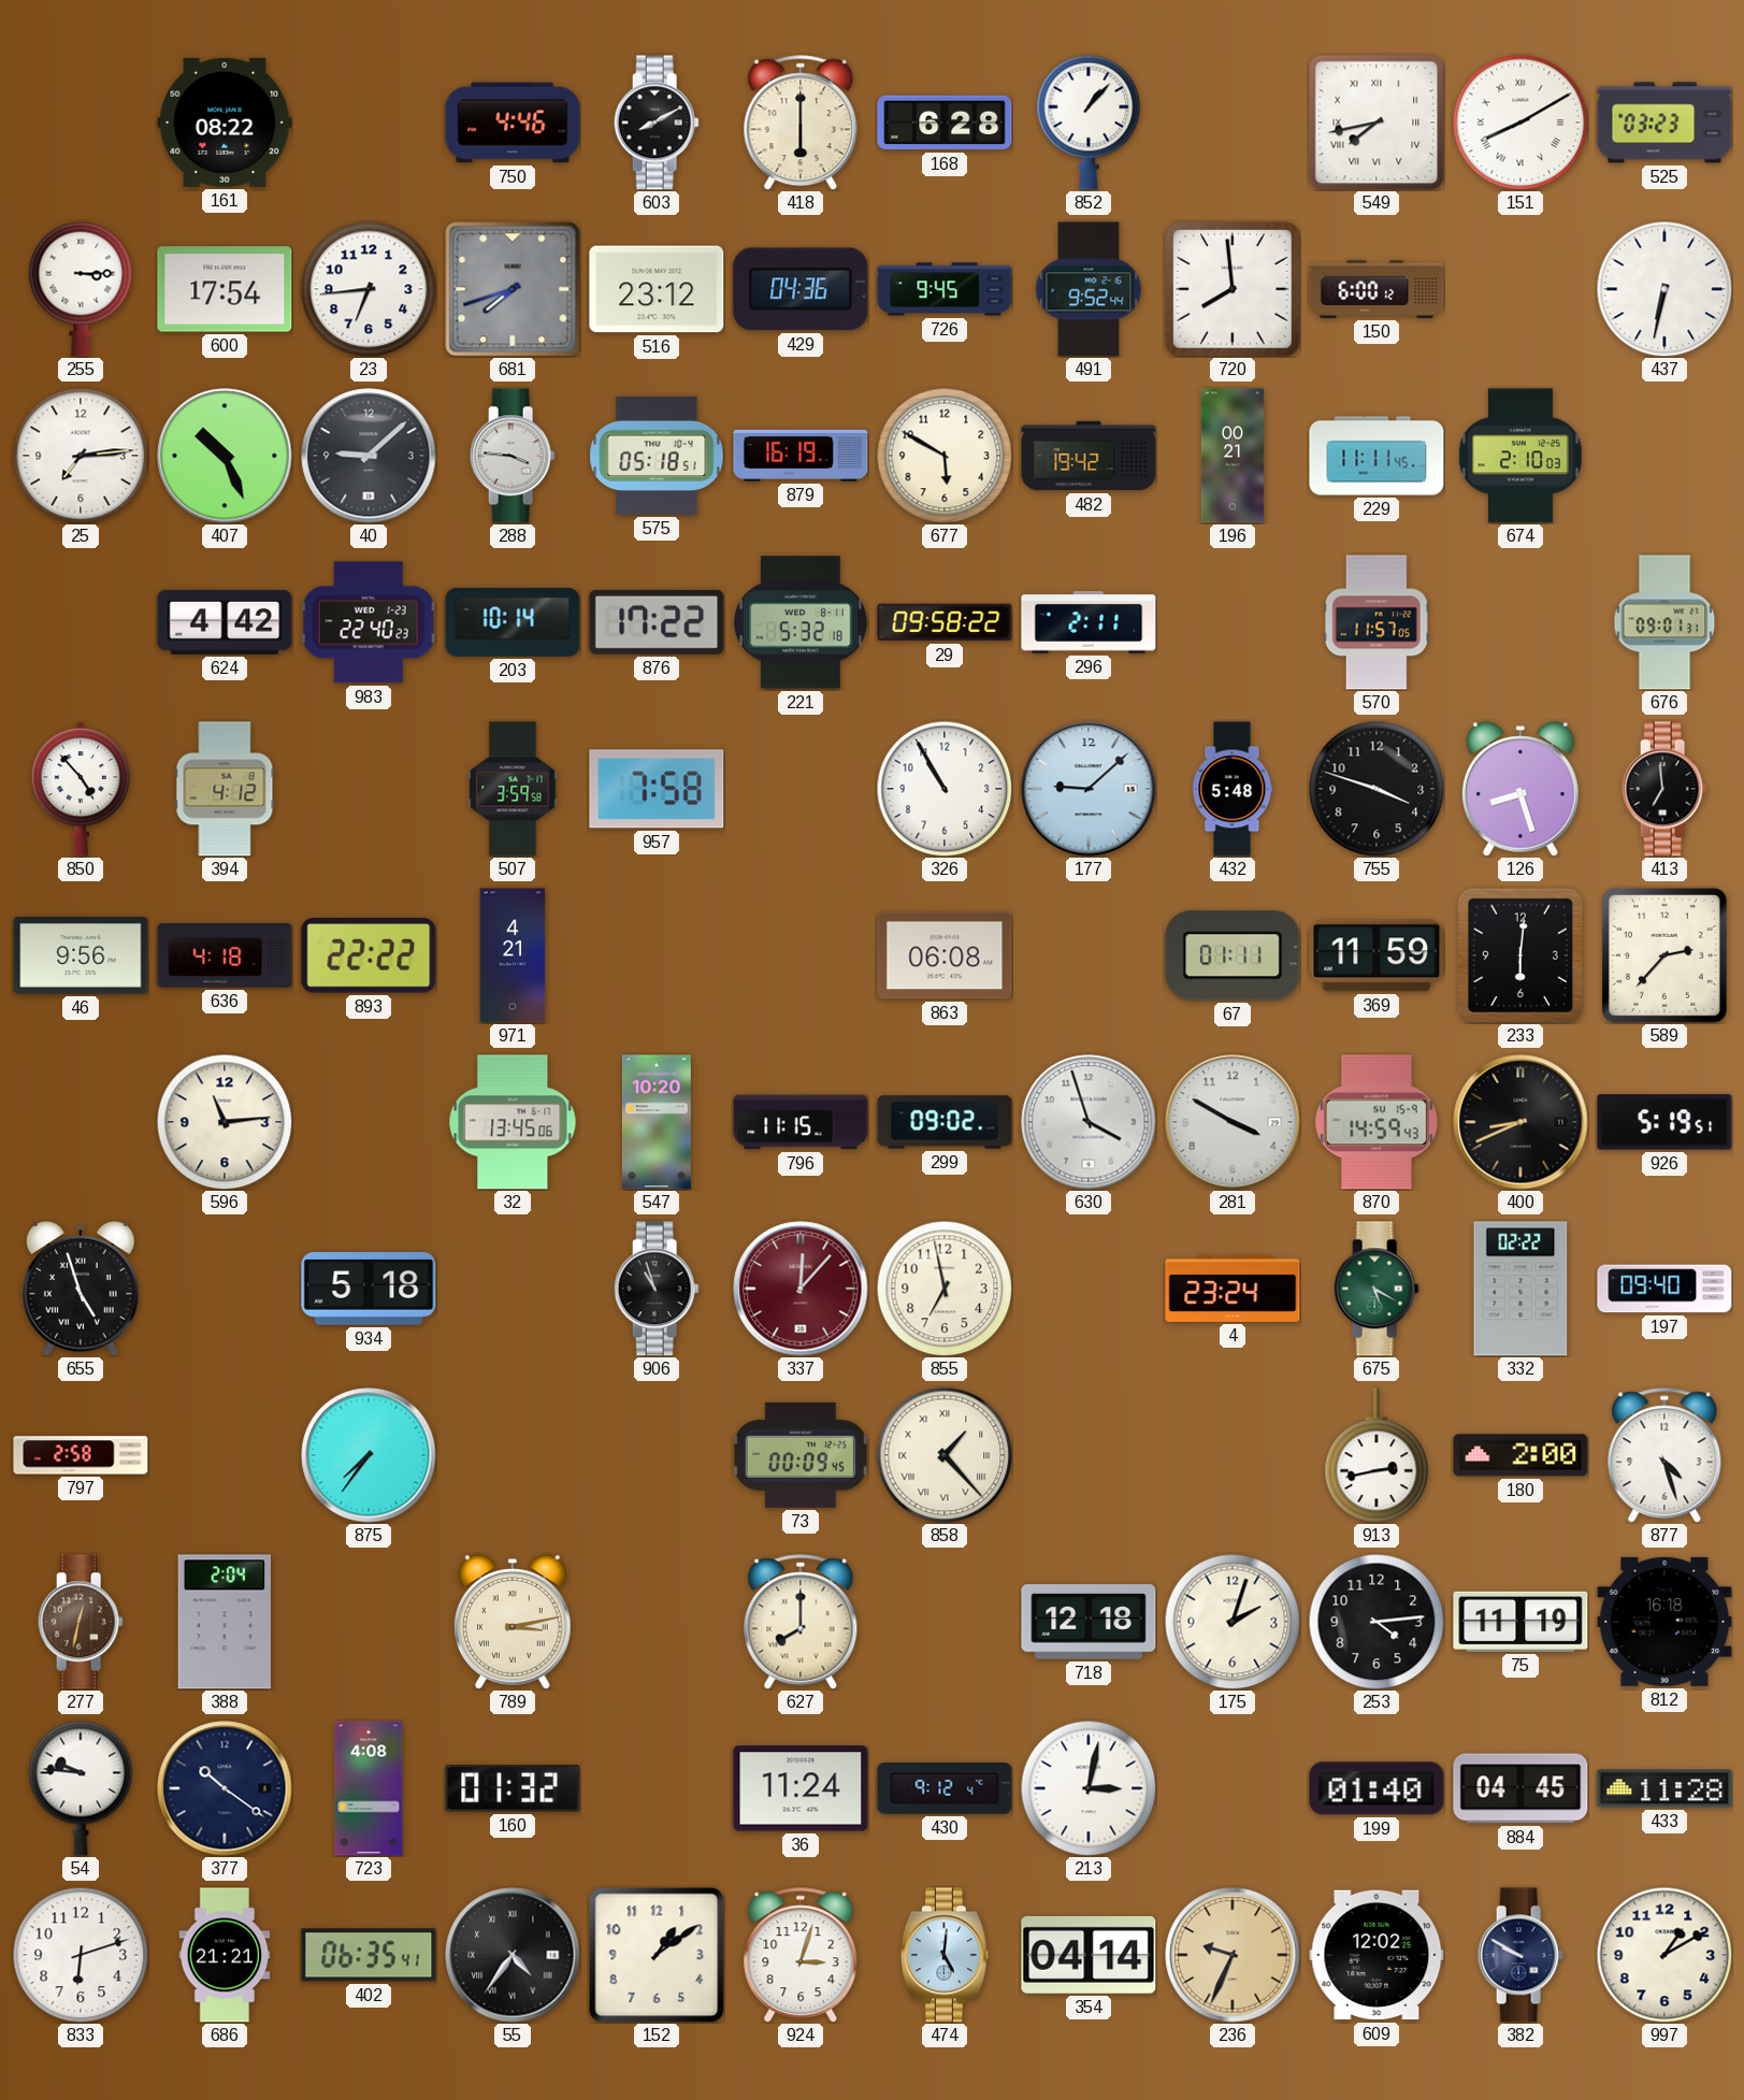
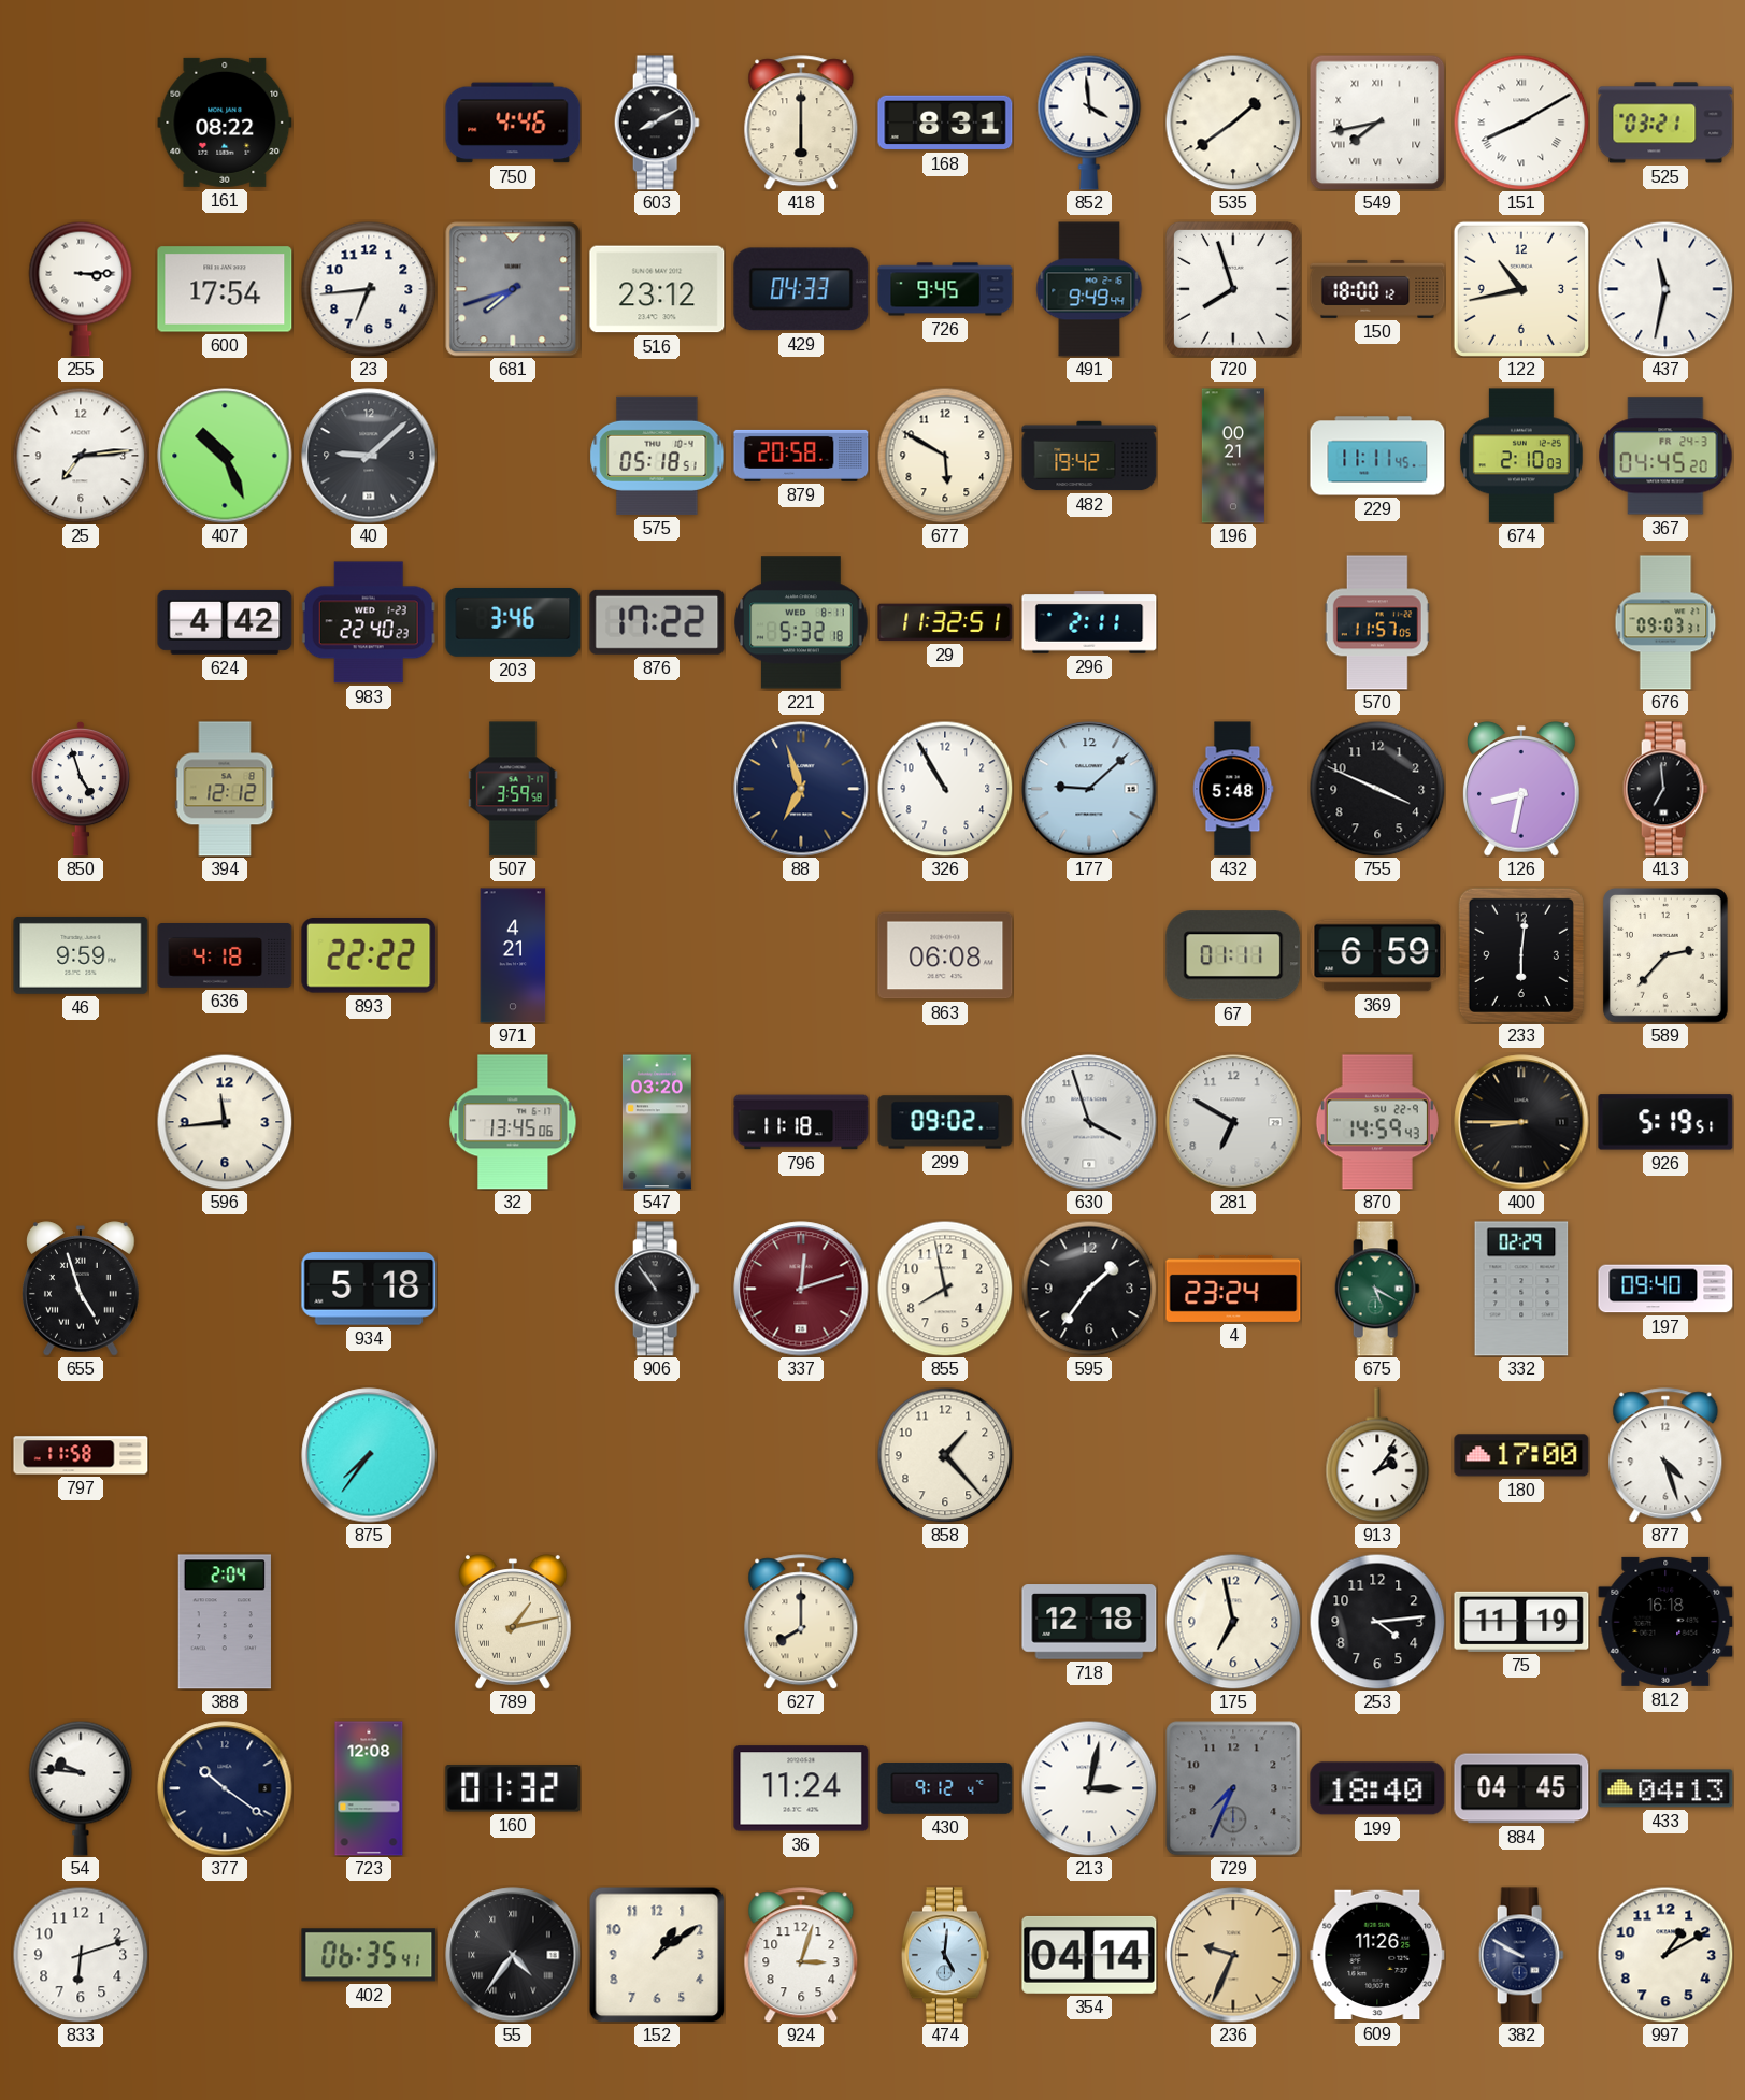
168: 6:28 -> 8:31 (945, 123)
852: 1:07 -> 3:59 (1089, 123)
535: none -> 1:39 (1233, 123)
525: 03:23 -> 03:21 (1665, 123)
429: 04:36 -> 04:33 (801, 289)
491: 9:52 -> 9:49 (1089, 289)
720: 7:59 -> 7:57 (1233, 289)
150: 6:00 -> 18:00 (1377, 289)
122: none -> 10:43 (1521, 289)
437: 6:32 -> 11:32 (1665, 289)
288: 3:46 -> none (513, 456)
879: 16:19 -> 20:58 (801, 456)
367: none -> 04:45 (1665, 456)
203: 10:14 -> 3:46 (513, 622)
29: 09:58 -> 11:32 (945, 622)
676: 09:01 -> 09:03 (1665, 622)
850: 4:53 -> 4:57 (80, 789)
394: 4:12 -> 12:12 (225, 789)
957: 7:58 -> none (657, 789)
88: none -> 6:57 (801, 789)
755: 3:48 -> 3:49 (1377, 789)
126: 8:27 -> 8:32 (1522, 789)
46: 9:56 -> 9:59 (81, 955)
369: 11:59 -> 6:59 (1377, 955)
596: 11:14 -> 11:44 (225, 1122)
547: 10:20 -> 03:20 (657, 1122)
796: 11:15 -> 11:18 (801, 1122)
281: 3:50 -> 6:50 (1233, 1122)
870 date: SU 15-9 -> SU 22-9 (1377, 1122)
400: 8:41 -> 8:45 (1521, 1122)
906: 10:57 -> 10:54 (657, 1289)
337: 12:07 -> 12:12 (801, 1289)
855: 6:58 -> 7:58 (945, 1289)
595: none -> 1:36 (1089, 1289)
332: 02:22 -> 02:29 (1521, 1289)
797: 2:58 -> 11:58 (81, 1455)
73: 00:09 -> none (801, 1455)
858 numerals: Roman -> Arabic (945, 1455)
913: 2:43 -> 2:06 (1377, 1455)
180: 2:00 -> 17:00 (1521, 1455)
277: 12:32 -> none (81, 1622)
789: 3:13 -> 1:13 (514, 1622)
175: 2:03 -> 6:58 (1233, 1622)
723: 4:08 -> 12:08 (369, 1788)
729: none -> 7:34 (1233, 1788)
199: 01:40 -> 18:40 (1377, 1788)
433: 11:28 -> 04:13 (1665, 1788)
686: 21:21 -> none (225, 1955)
609: 12:02 -> 11:26 (1377, 1955)
